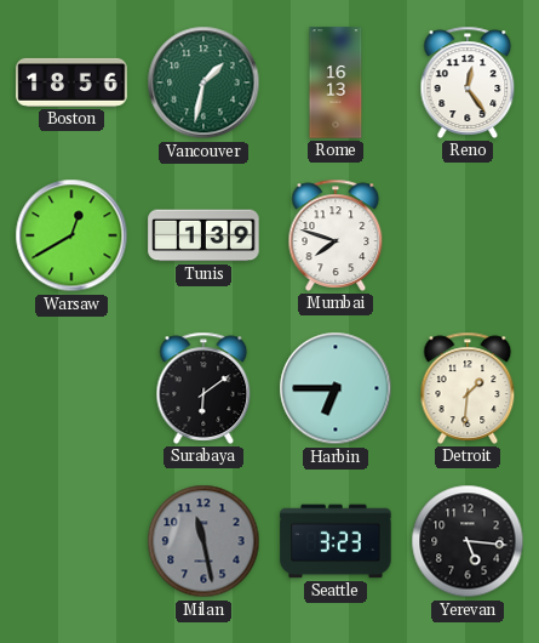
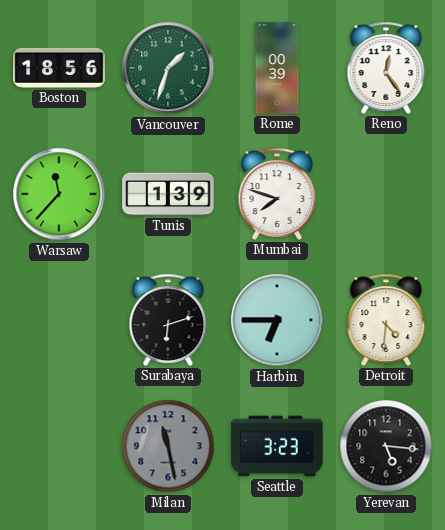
Vancouver: 1:32 -> 1:33 (168, 68)
Rome: 16:13 -> 00:39 (277, 68)
Warsaw: 12:40 -> 11:37 (59, 194)
Surabaya: 6:09 -> 6:12 (168, 320)
Detroit: 1:31 -> 4:31 (386, 320)
